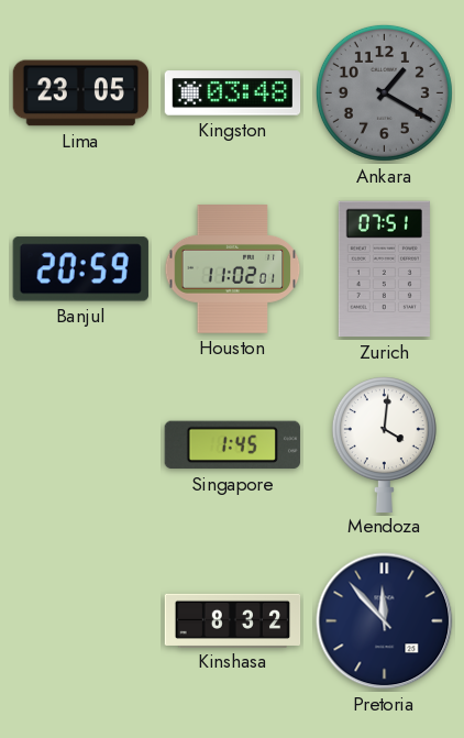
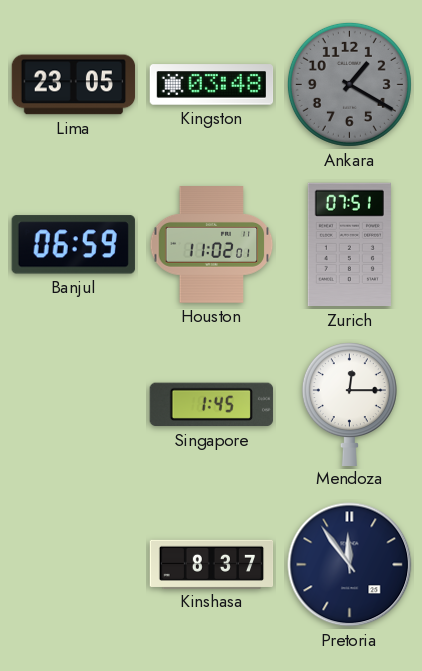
Banjul: 20:59 -> 06:59 (73, 245)
Mendoza: 4:01 -> 12:15 (349, 404)
Kinshasa: 8:32 -> 8:37 (212, 564)
Pretoria: 11:53 -> 11:54 (350, 565)
